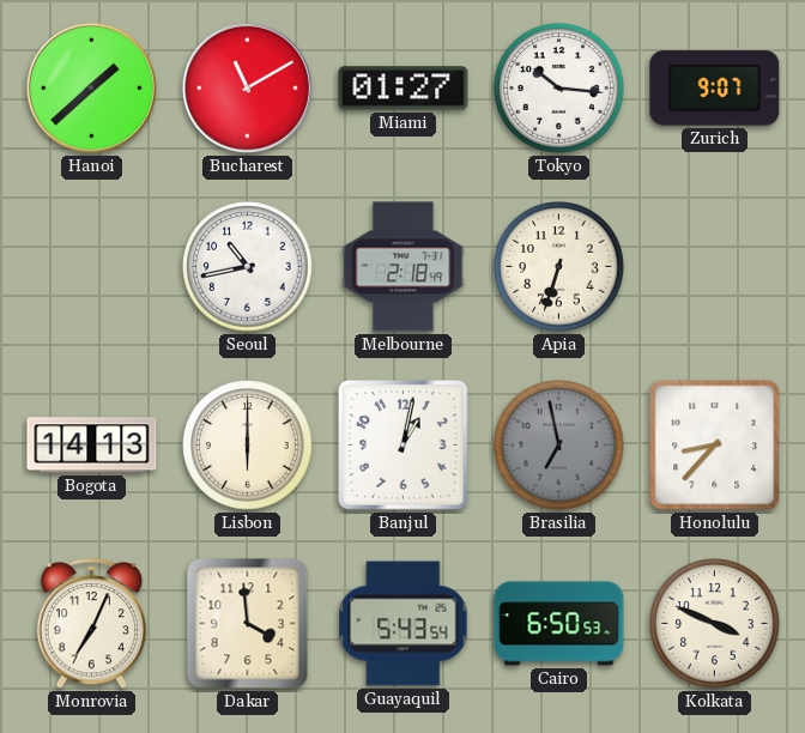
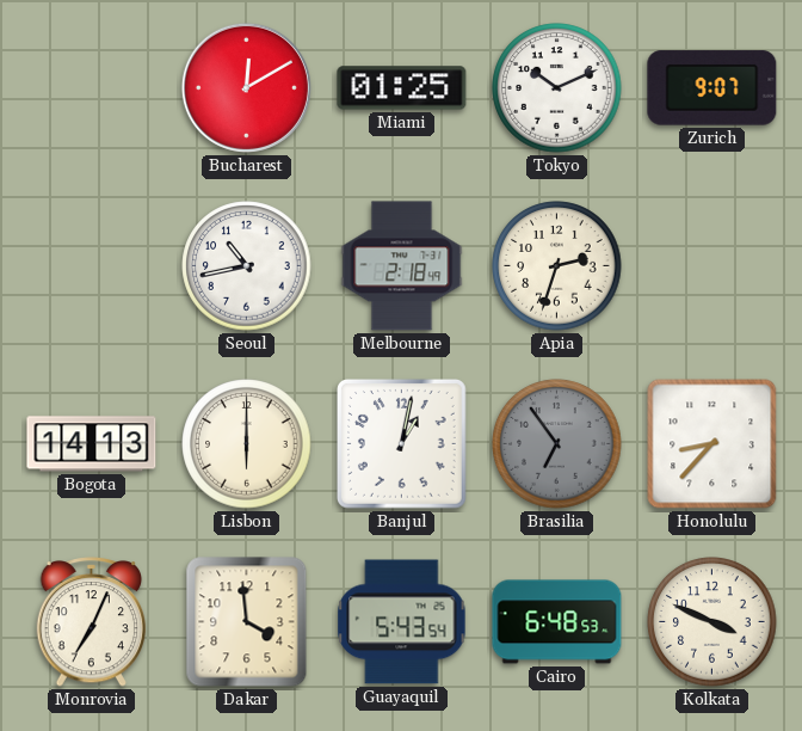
Hanoi: 1:38 -> none (91, 87)
Bucharest: 11:10 -> 12:10 (246, 87)
Miami: 01:27 -> 01:25 (402, 88)
Tokyo: 10:16 -> 10:11 (557, 88)
Apia: 6:33 -> 2:33 (557, 266)
Brasilia: 6:58 -> 6:54 (557, 444)
Cairo: 6:50 -> 6:48 (557, 622)
